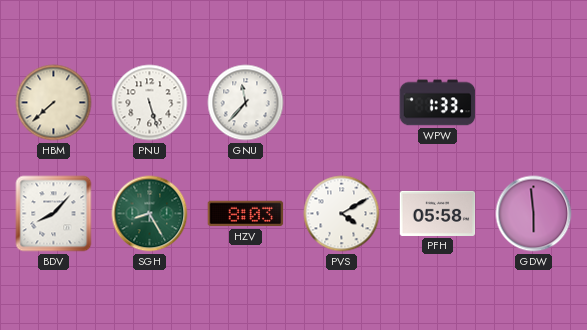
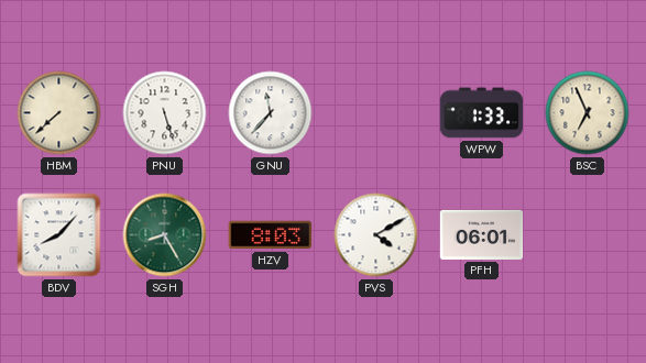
BSC: none -> 6:56 (588, 113)
PFH: 05:58 -> 06:01 (482, 234)
GDW: 5:59 -> none (534, 214)
